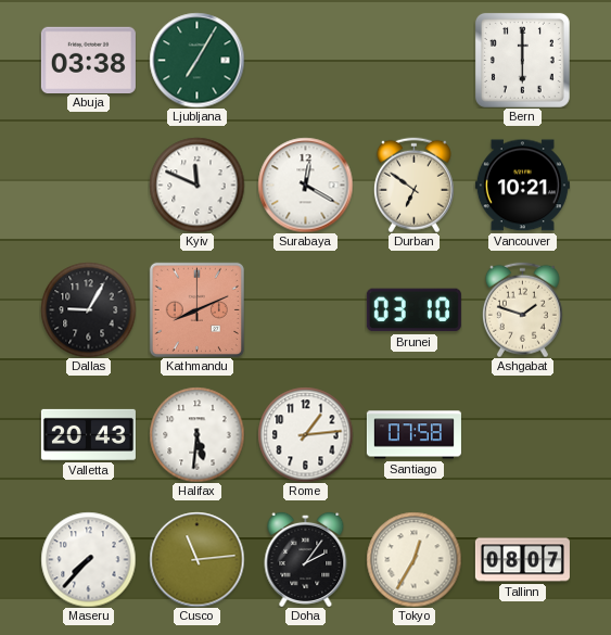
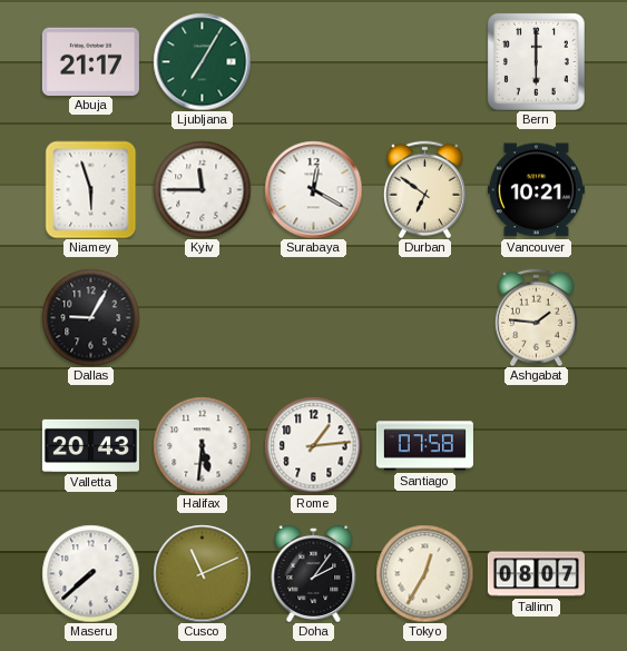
Abuja: 03:38 -> 21:17 (90, 61)
Niamey: none -> 5:57 (91, 189)
Kyiv: 11:49 -> 11:45 (202, 189)
Kathmandu: 8:11 -> none (196, 309)
Brunei: 03:10 -> none (413, 310)
Ashgabat: 1:48 -> 1:46 (536, 317)
Maseru: 7:37 -> 7:38 (90, 573)
Cusco: 11:14 -> 11:11 (202, 573)
